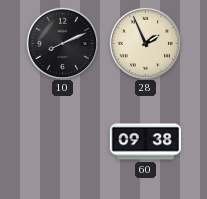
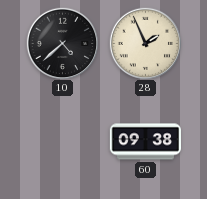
10: 8:11 -> 4:38 (62, 43)
